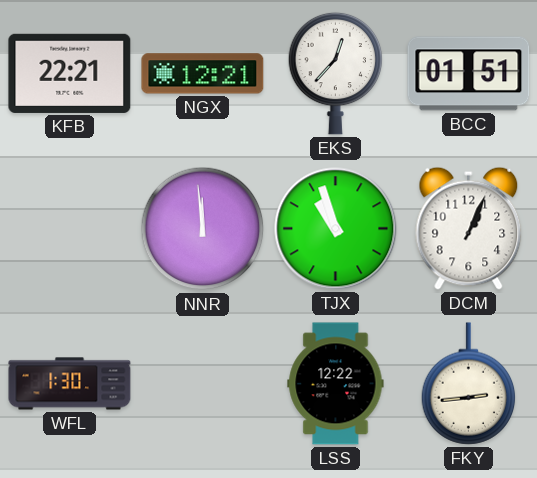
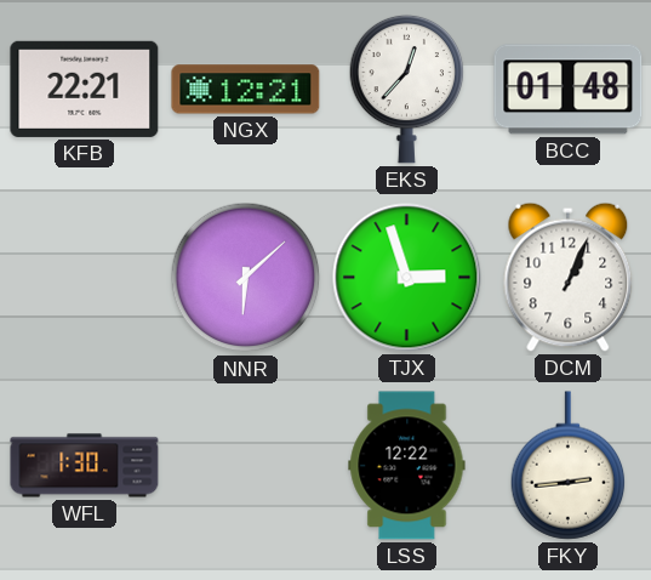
BCC: 01:51 -> 01:48 (569, 90)
NNR: 11:59 -> 6:08 (246, 278)
TJX: 10:57 -> 2:57 (407, 278)
